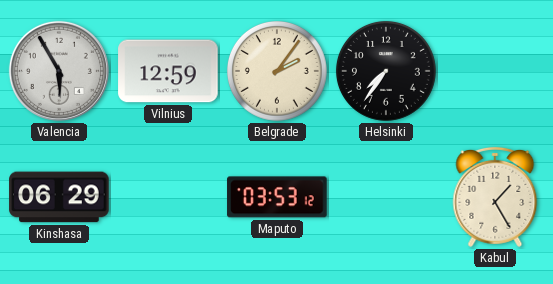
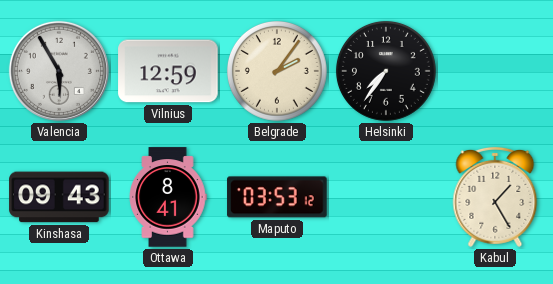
Kinshasa: 06:29 -> 09:43 (59, 197)
Ottawa: none -> 8:41 (168, 197)
